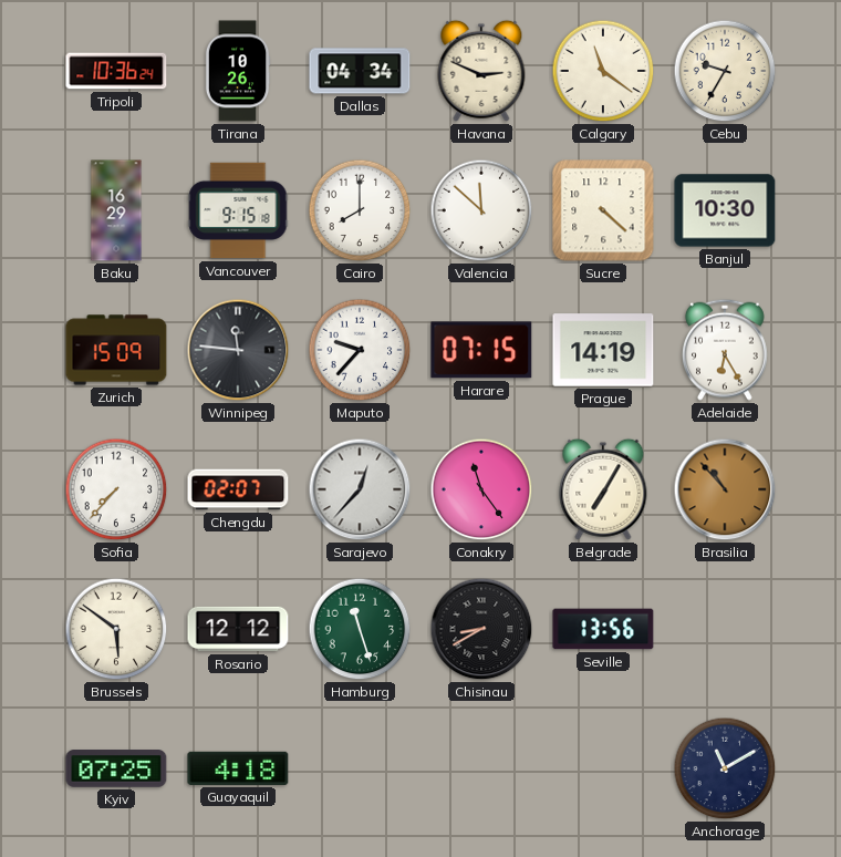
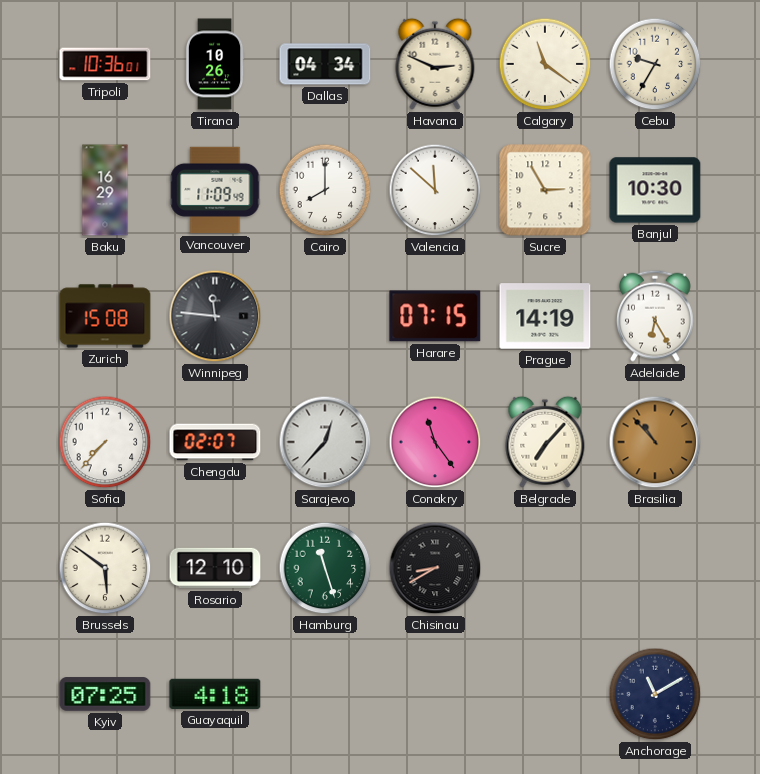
Tripoli: 10:36:24 -> 10:36:01 (105, 64)
Vancouver: 9:15 -> 11:09 (215, 190)
Sucre: 4:22 -> 2:55 (545, 190)
Zurich: 15:09 -> 15:08 (105, 316)
Maputo: 9:37 -> none (360, 350)
Belgrade: 7:05 -> 7:07 (545, 442)
Rosario: 12:12 -> 12:10 (215, 568)
Seville: 13:56 -> none (603, 629)
